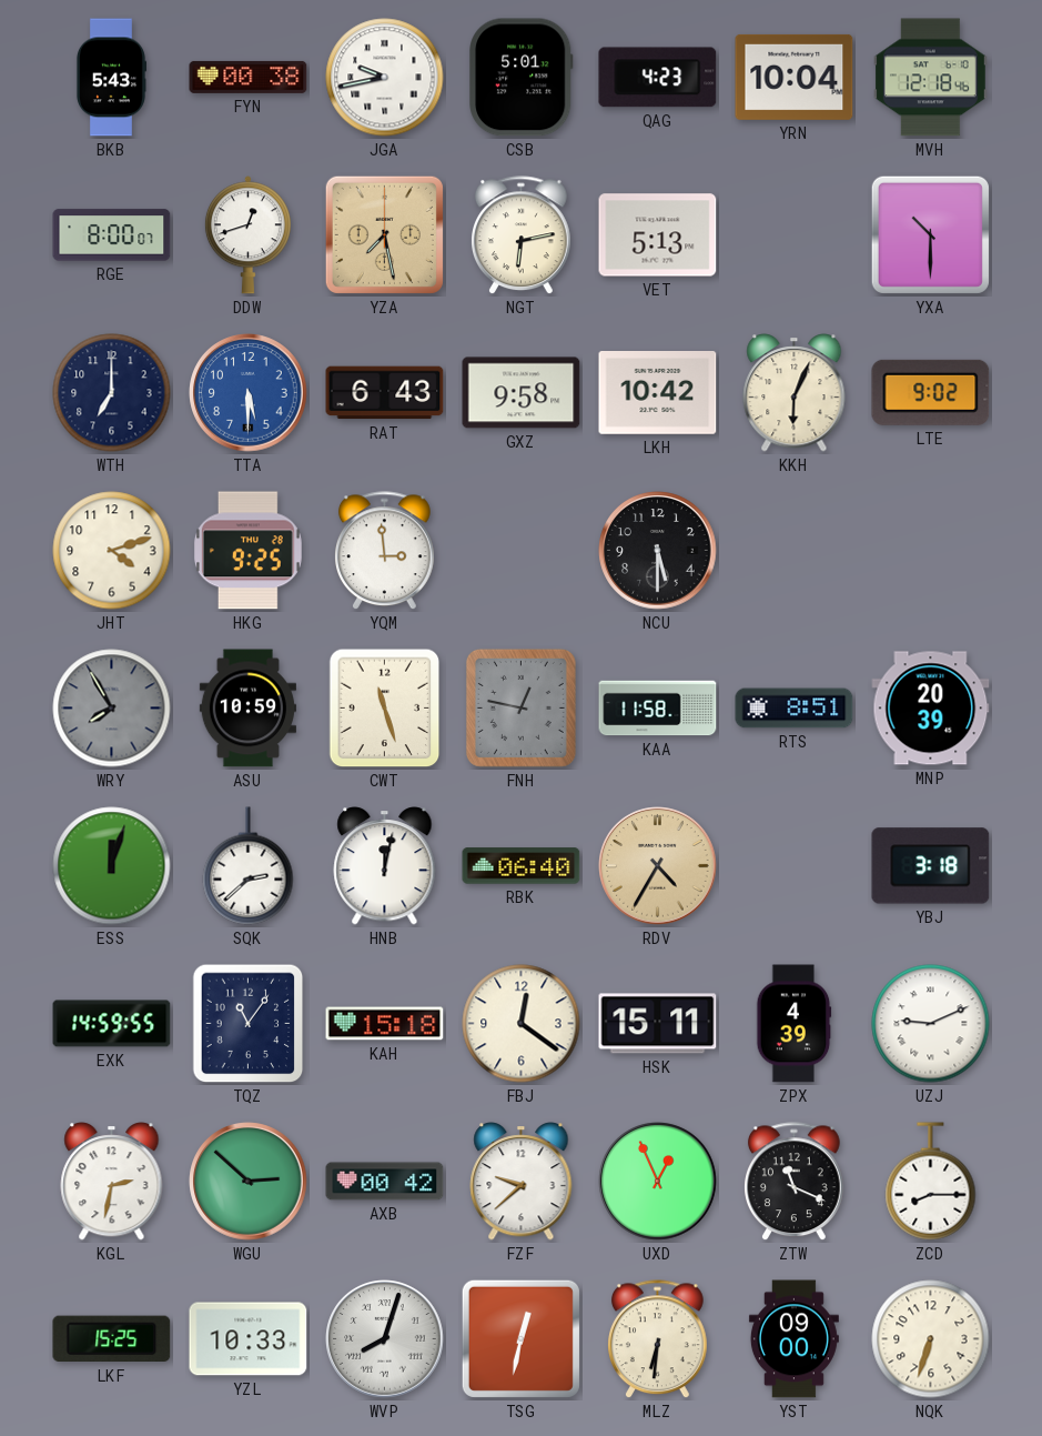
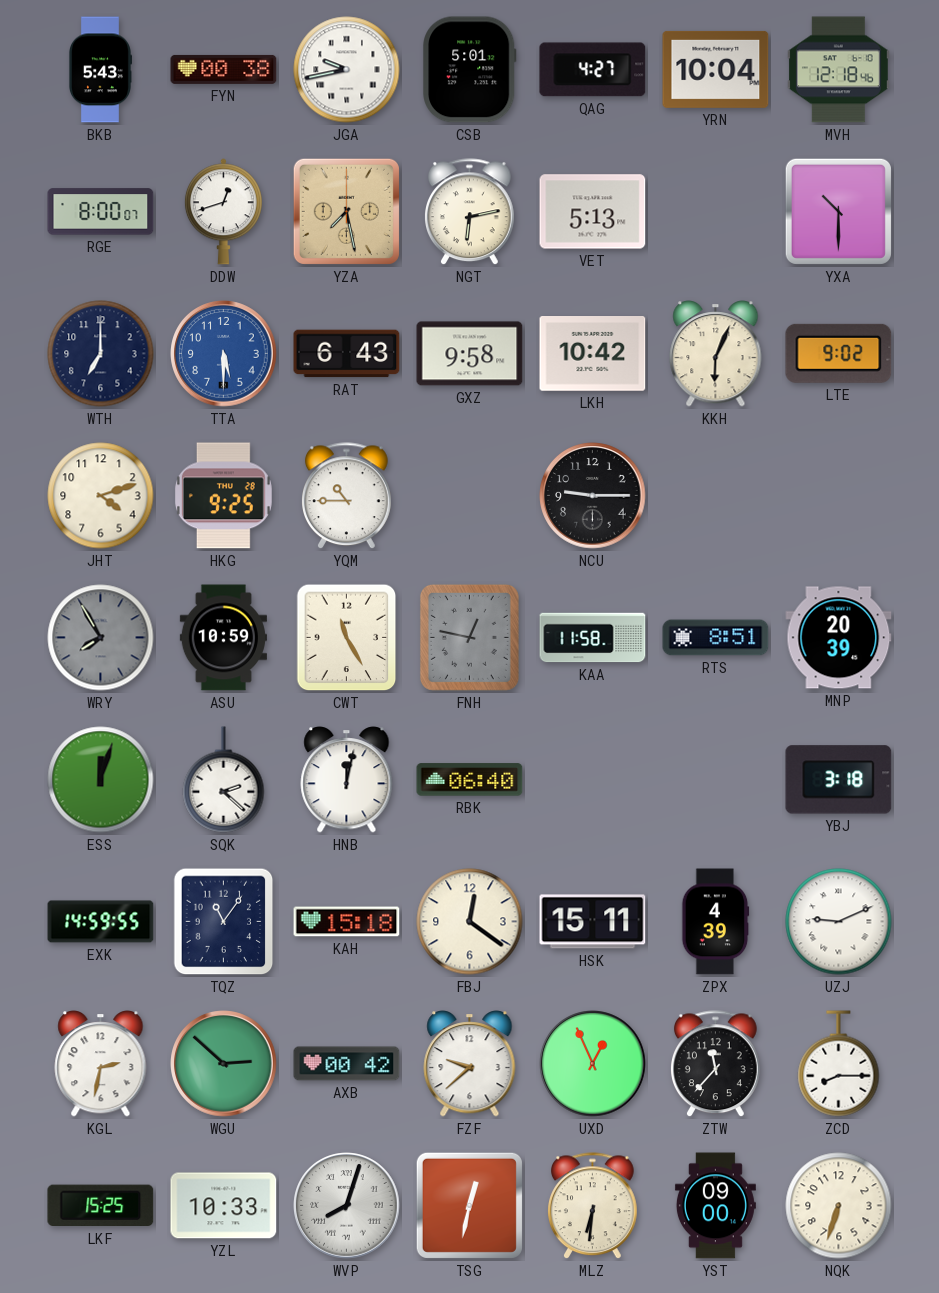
QAG: 4:23 -> 4:27 (593, 70)
YQM: 2:59 -> 10:45 (347, 496)
NCU: 5:30 -> 9:15 (593, 496)
CWT: 11:27 -> 11:25 (347, 638)
SQK: 2:38 -> 2:22 (224, 780)
RDV: 4:35 -> none (658, 866)
ZTW: 11:19 -> 11:37 (716, 1064)
